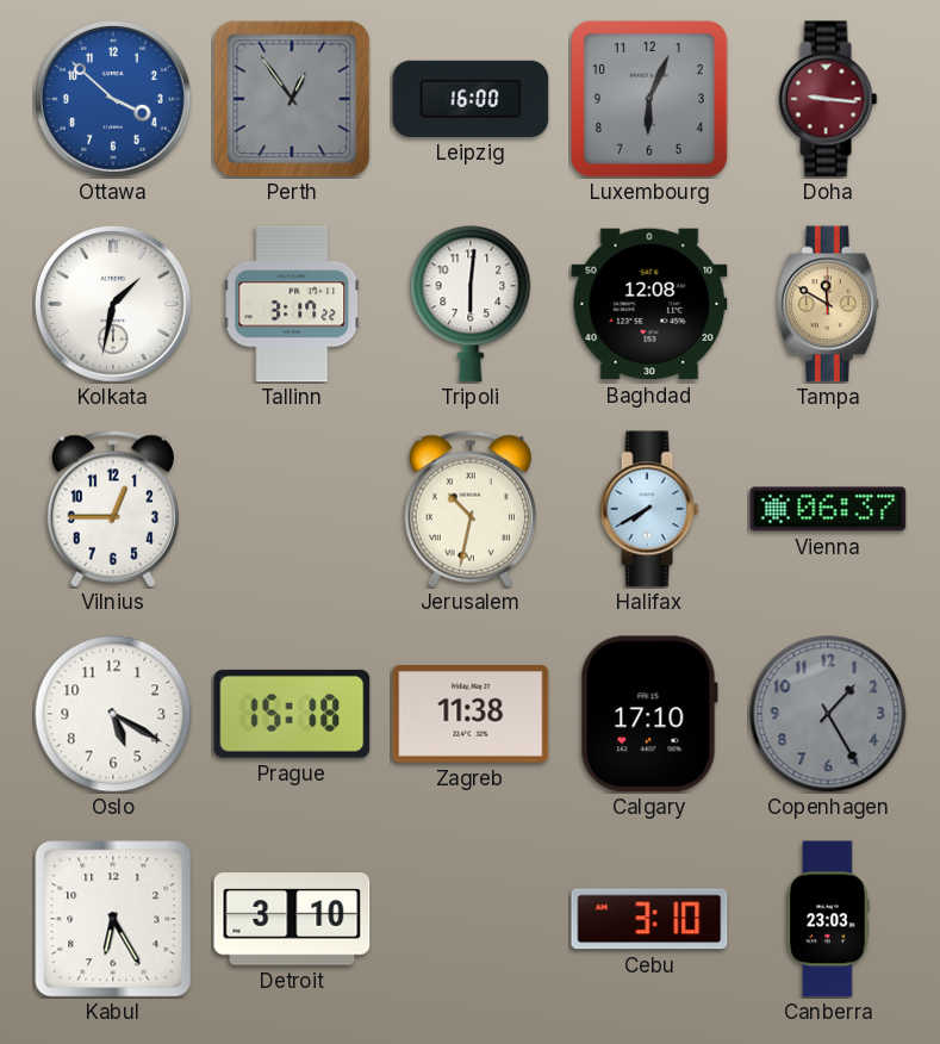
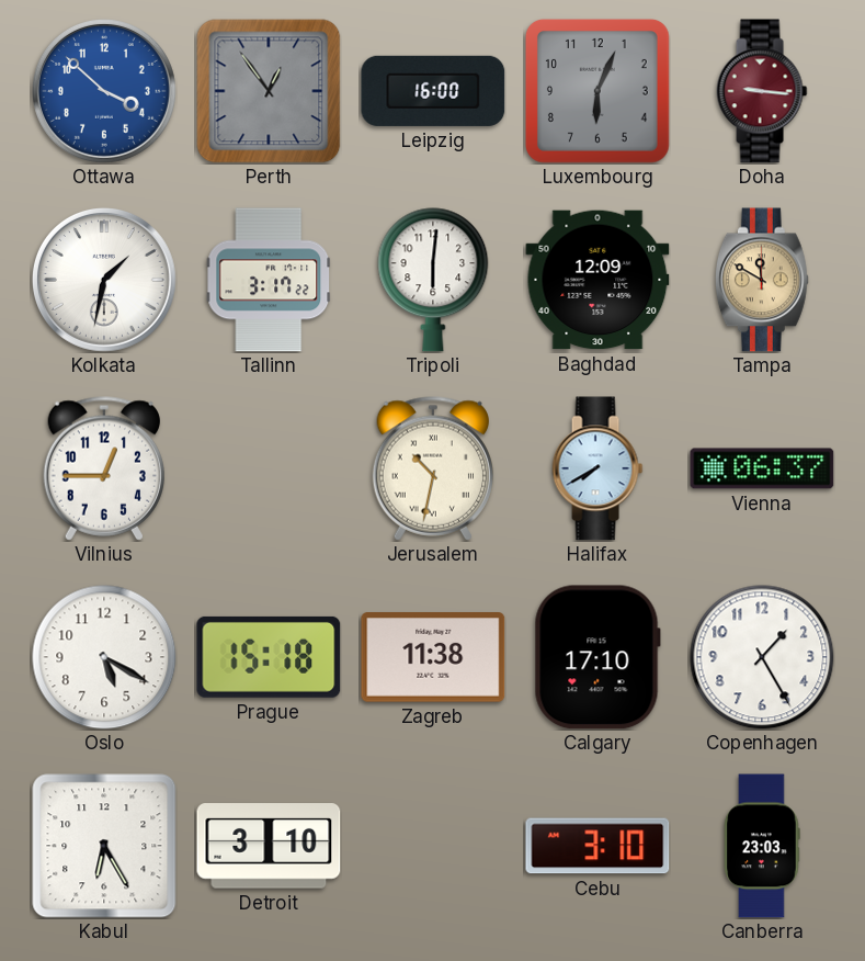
Baghdad: 12:08 -> 12:09 (597, 280)
Copenhagen dial: grey -> white (762, 657)
